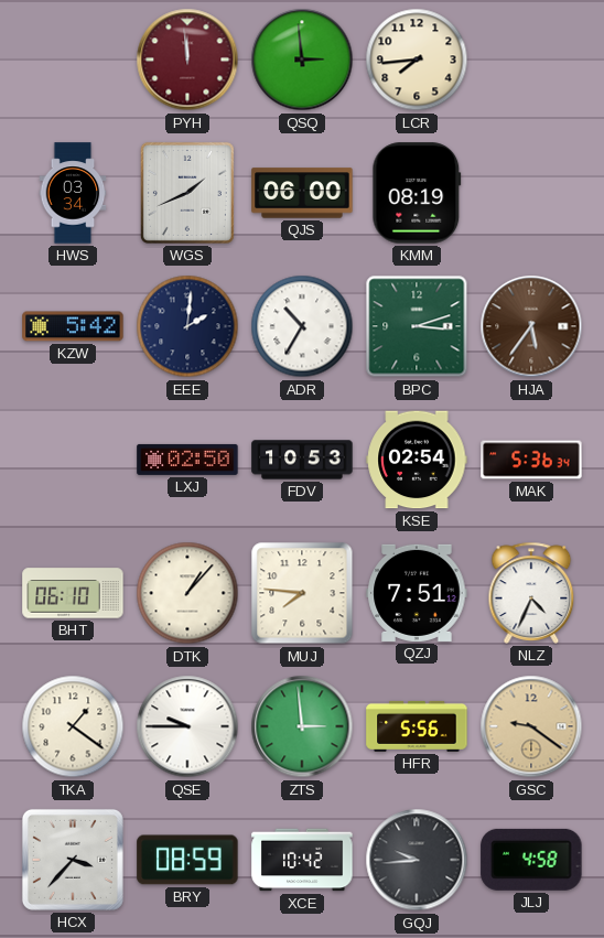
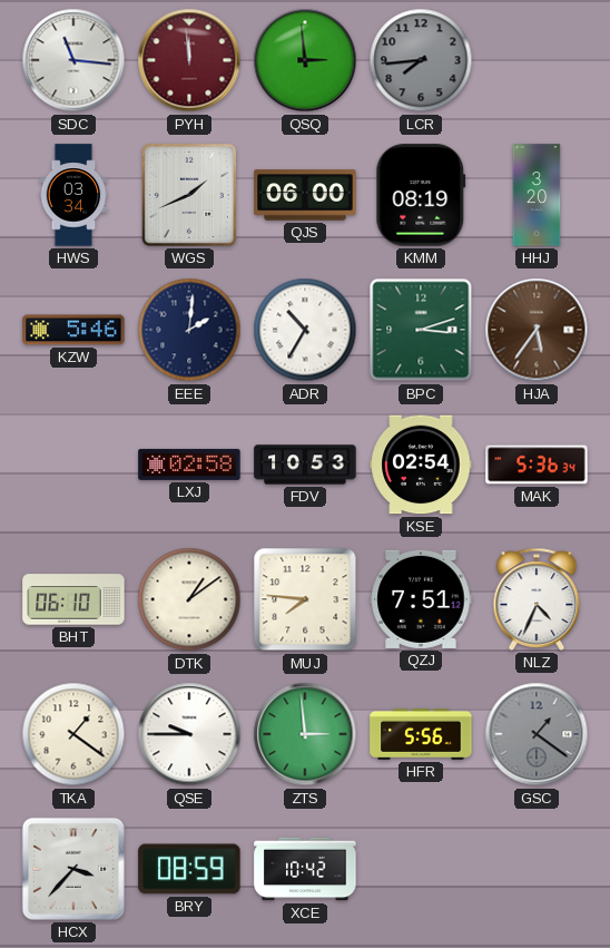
SDC: none -> 11:16 (73, 60)
LCR dial: cream -> grey (421, 60)
HHJ: none -> 3:20 (537, 195)
KZW: 5:42 -> 5:46 (73, 330)
LXJ: 02:50 -> 02:58 (189, 465)
DTK: 1:07 -> 1:09 (189, 599)
GSC: 9:21 -> 1:21 (537, 734)
GSC dial: champagne -> grey (537, 734)
GQJ: 9:44 -> none (417, 860)
JLJ: 4:58 -> none (531, 860)
